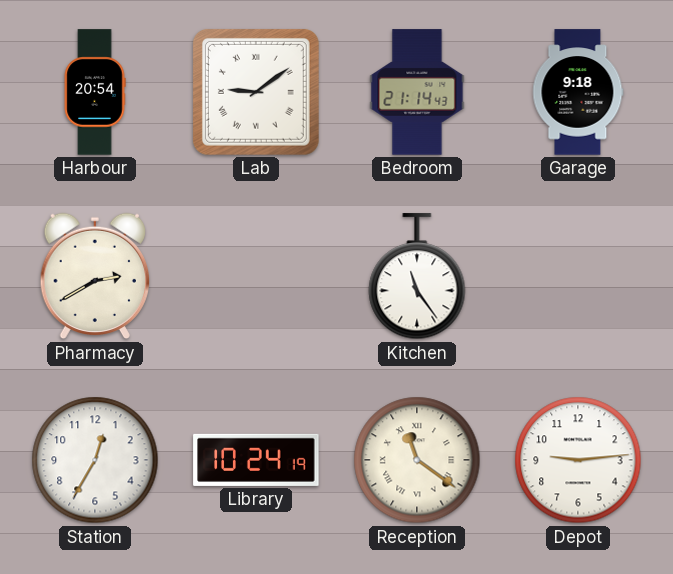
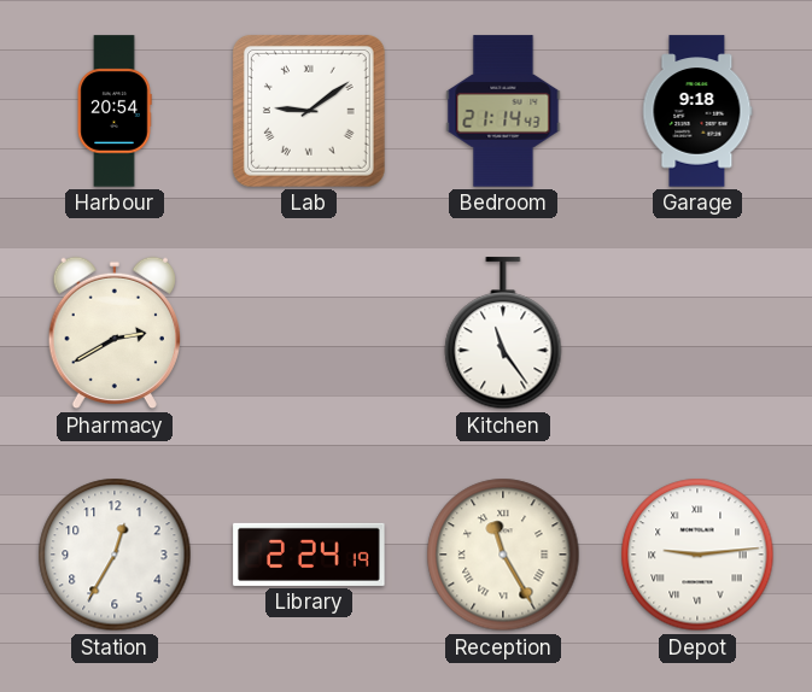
Library: 10:24 -> 2:24 (309, 555)
Reception: 11:21 -> 11:25 (503, 555)
Depot numerals: Arabic -> Roman (697, 555)
